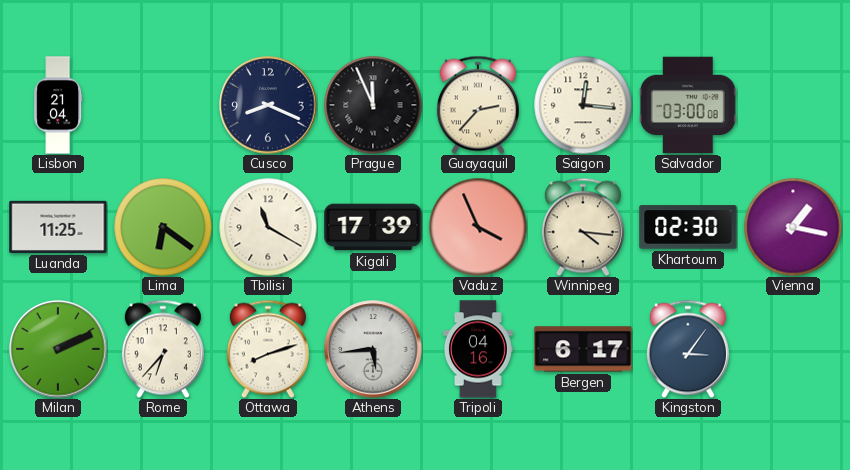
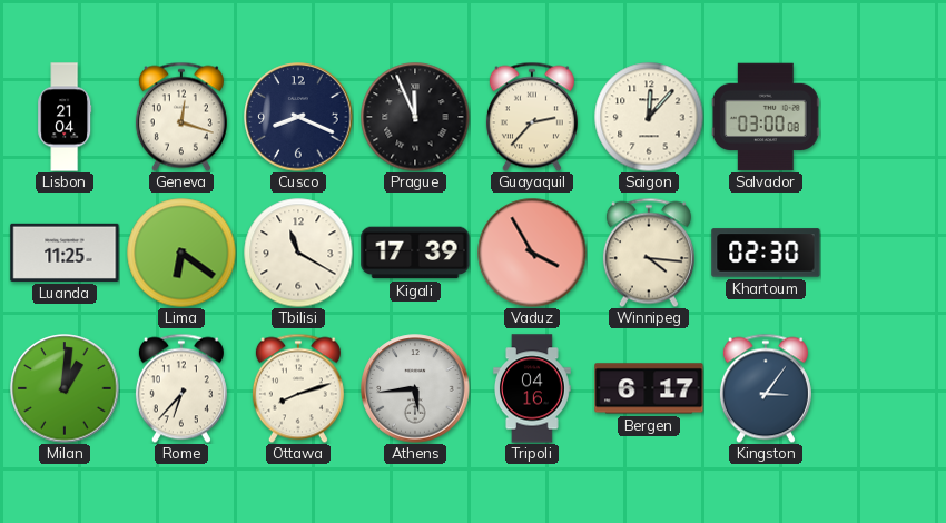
Geneva: none -> 12:18 (181, 117)
Saigon: 12:16 -> 12:07 (649, 117)
Vaduz: 3:56 -> 3:55 (532, 253)
Vienna: 1:17 -> none (793, 227)
Milan: 2:11 -> 1:01 (65, 388)
